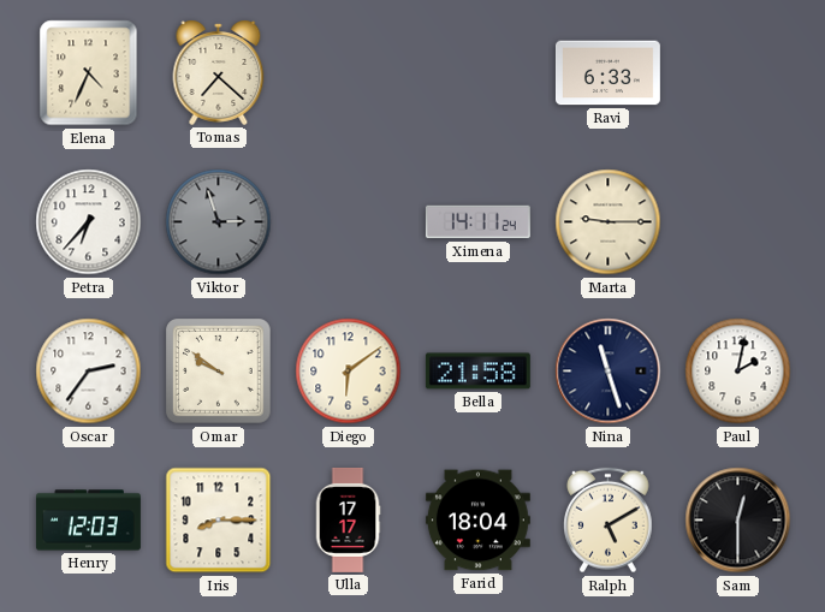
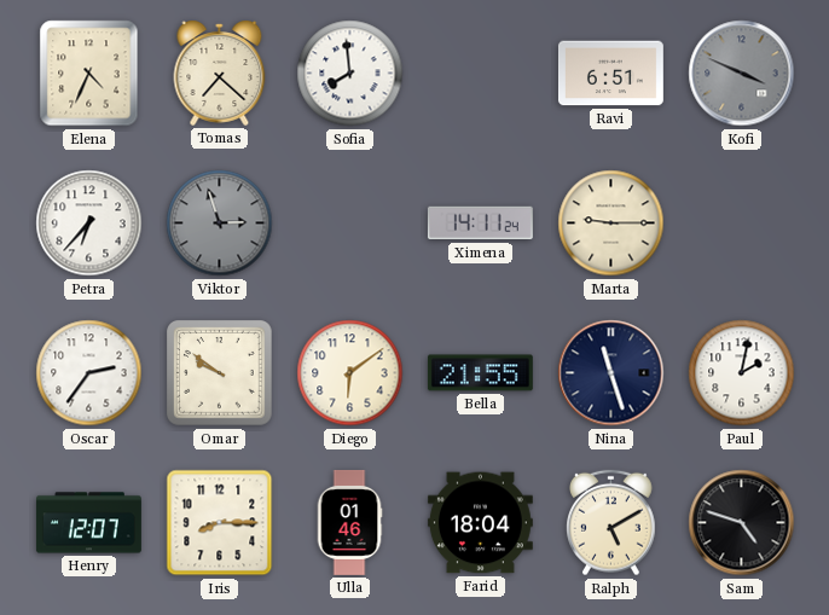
Sofia: none -> 7:59 (350, 74)
Ravi: 6:33 -> 6:51 (610, 74)
Kofi: none -> 3:49 (742, 74)
Bella: 21:58 -> 21:55 (480, 373)
Henry: 12:03 -> 12:07 (88, 523)
Ulla: 17:17 -> 01:46 (349, 522)
Sam: 12:30 -> 4:48 (742, 523)
